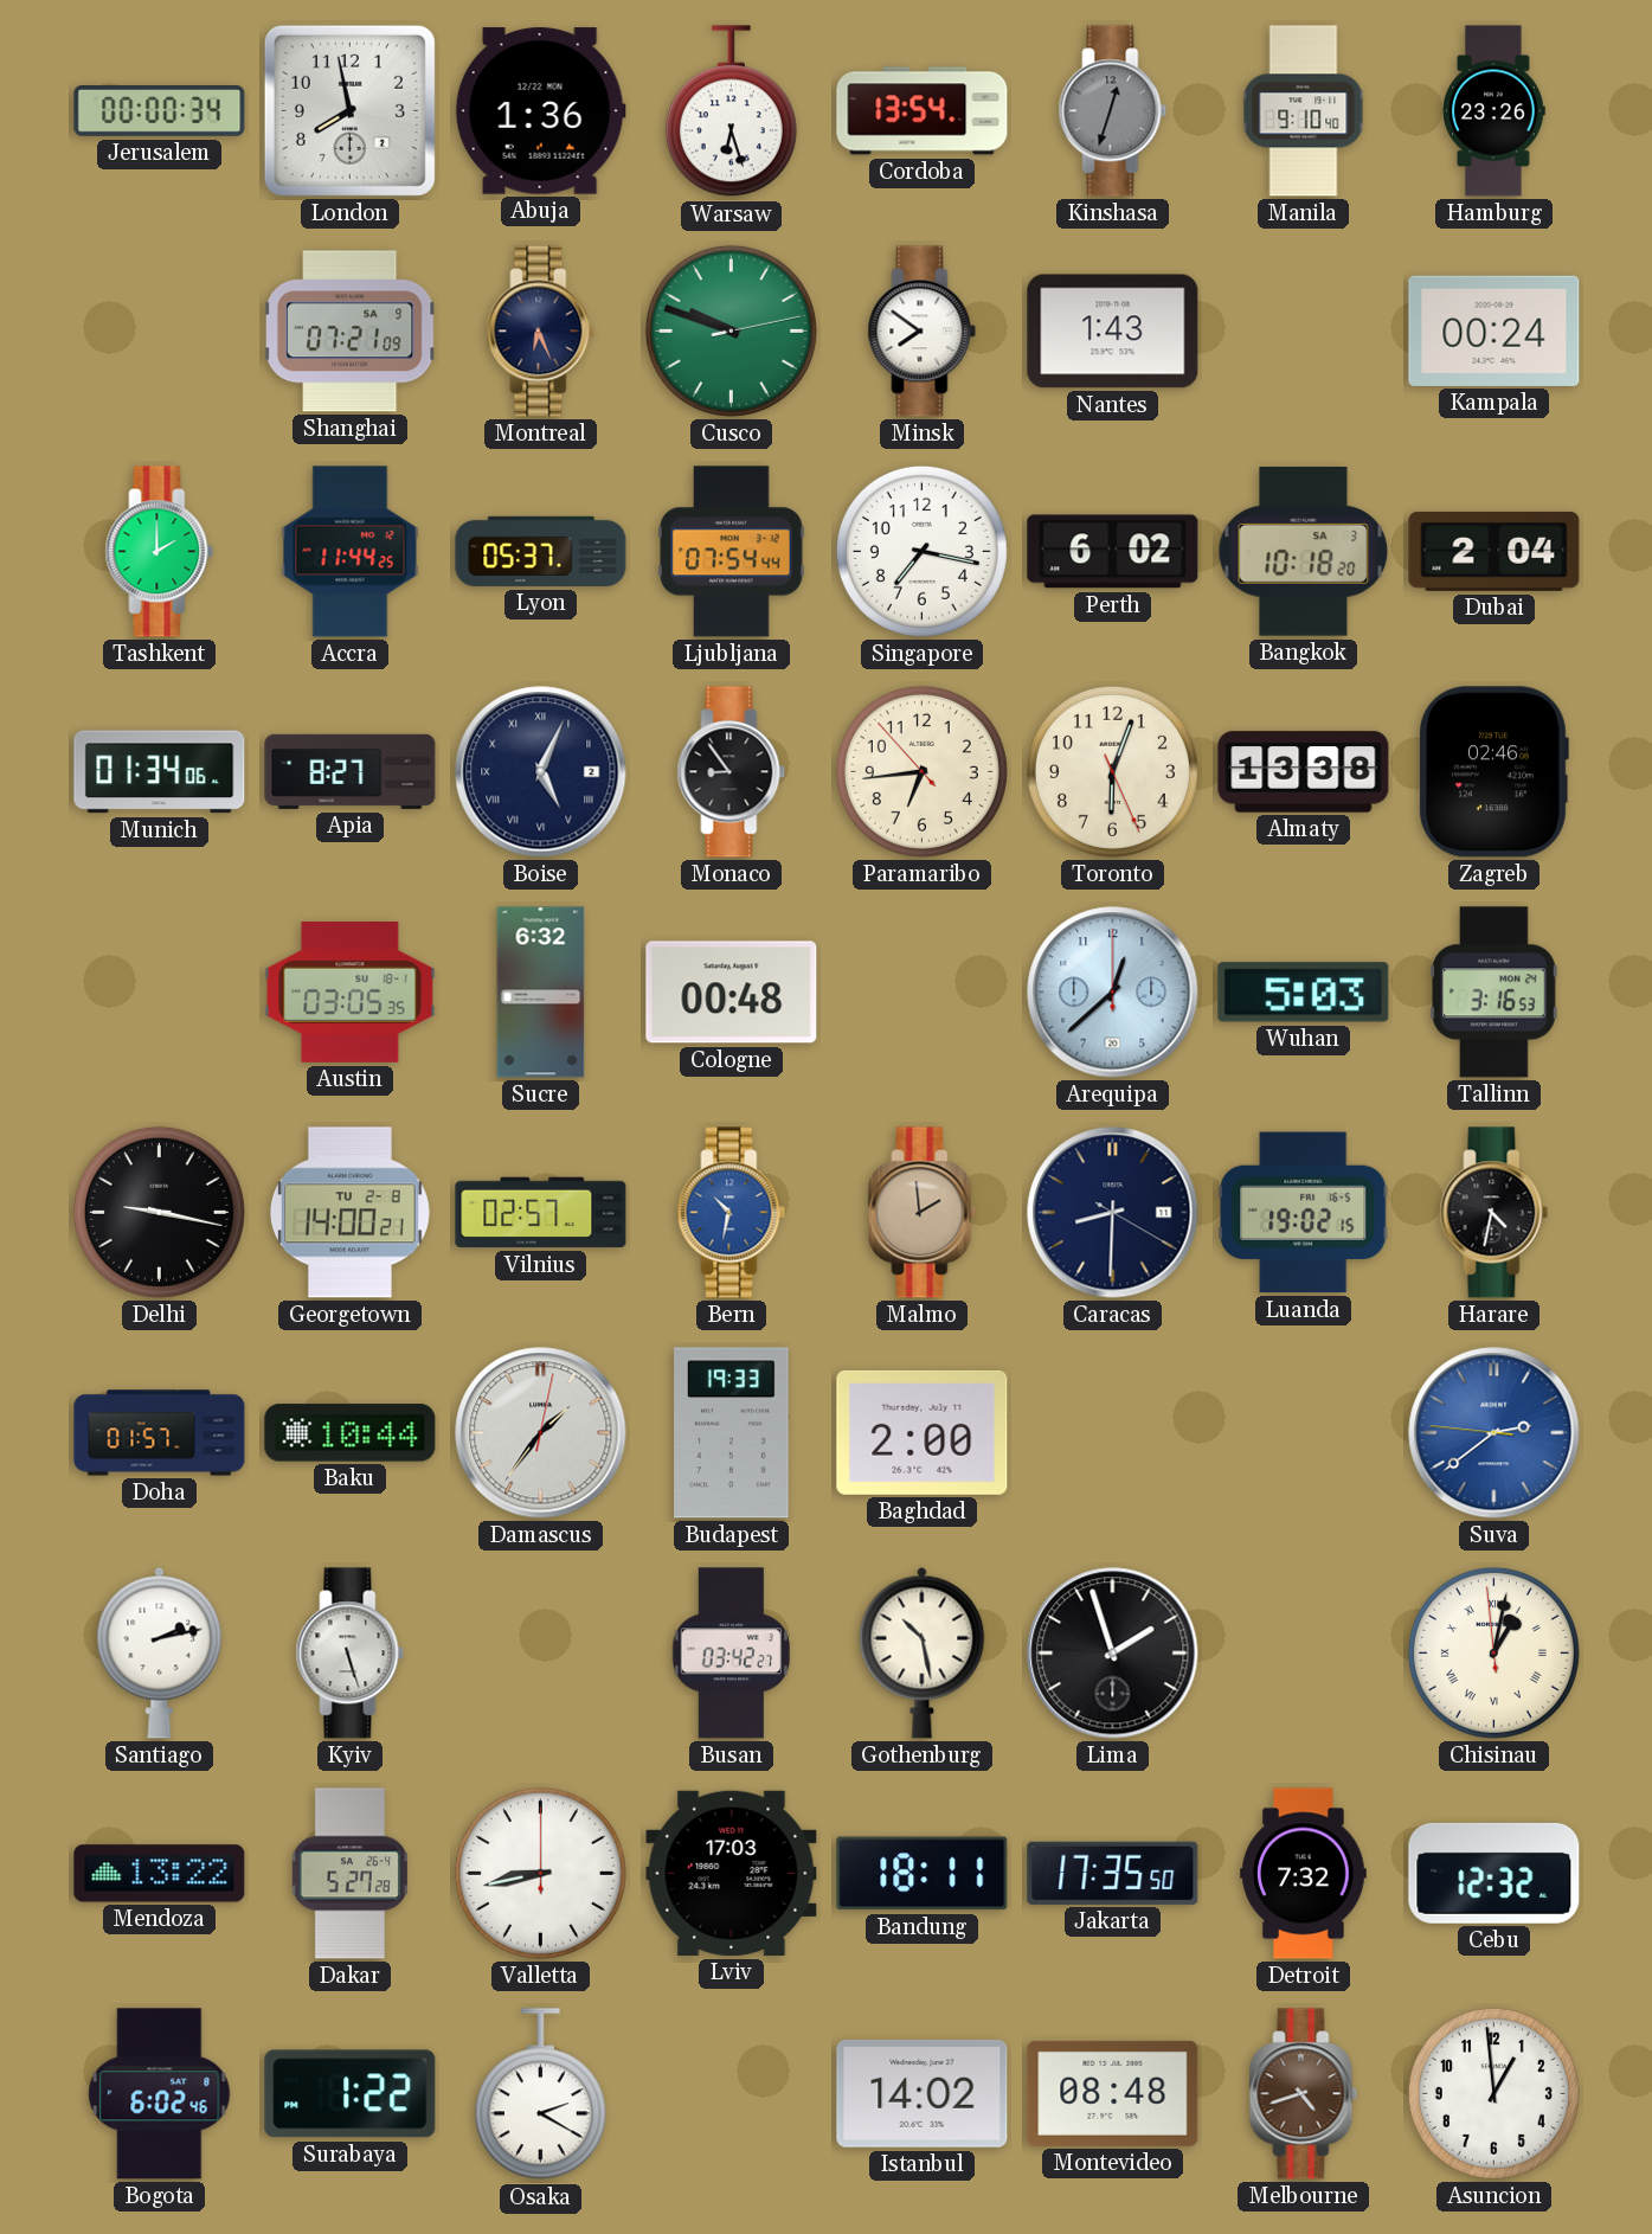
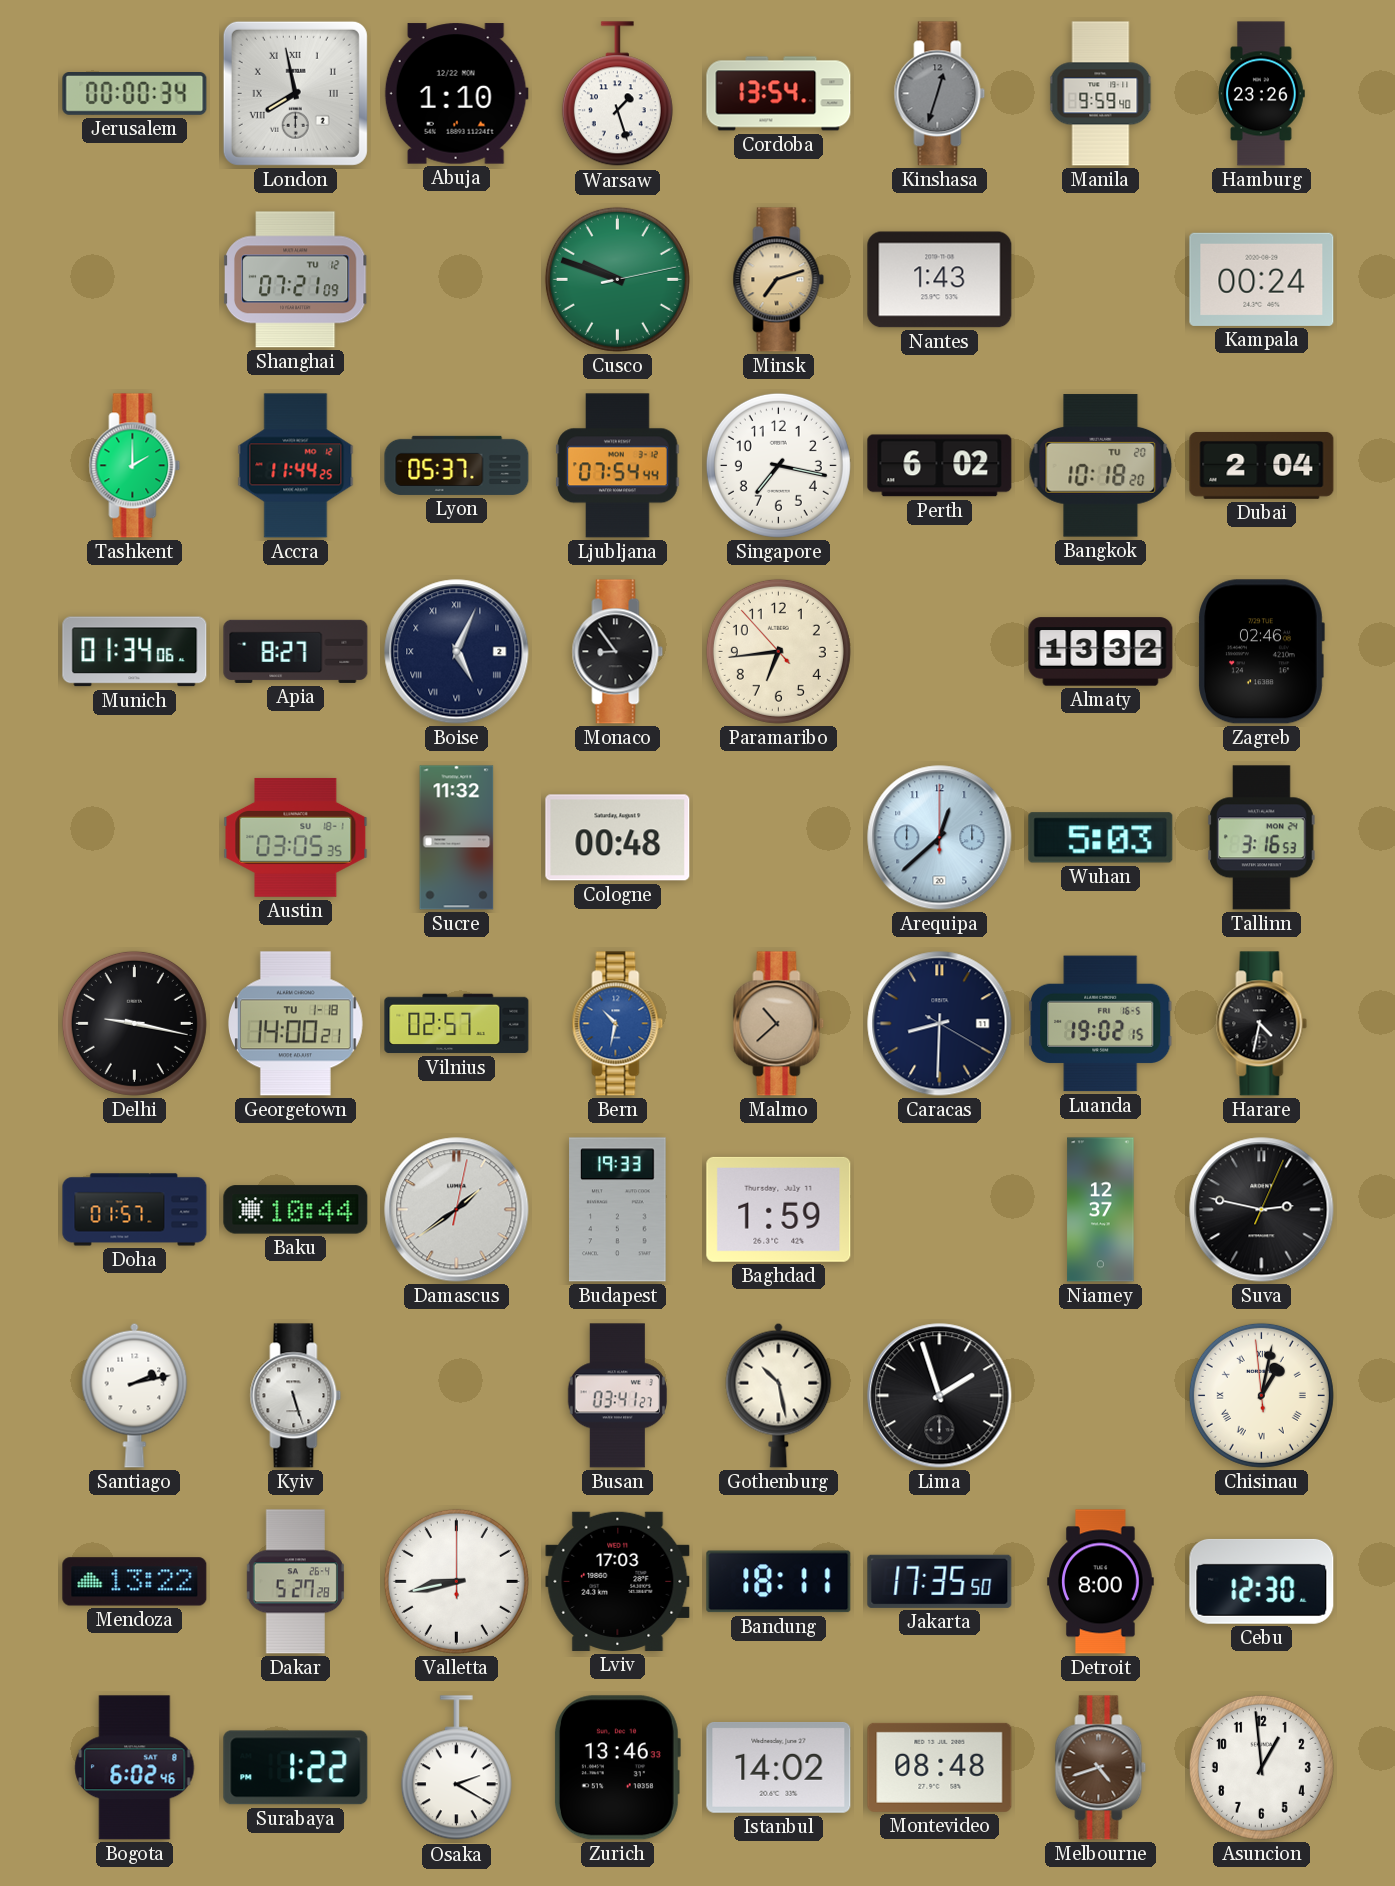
London numerals: Arabic -> Roman (295, 93)
Abuja: 1:36 -> 1:10 (456, 94)
Warsaw: 6:27 -> 1:27 (617, 94)
Manila: 9:10 -> 9:59 (1101, 94)
Shanghai date: SA 9 -> TU 12 (295, 280)
Montreal: 6:26 -> none (541, 332)
Minsk: 7:51 -> 7:12 (779, 280)
Minsk dial: white -> champagne (779, 280)
Bangkok date: SA 3 -> TU 20 (1101, 466)
Toronto: 6:03 -> none (1112, 771)
Almaty: 13:38 -> 13:32 (1101, 652)
Sucre: 6:32 -> 11:32 (457, 838)
Georgetown date: TU 2-8 -> TU 1-18 (295, 1024)
Malmo: 1:59 -> 10:38 (779, 1024)
Damascus: 1:36 -> 1:39 (457, 1210)
Baghdad: 2:00 -> 1:59 (779, 1209)
Niamey: none -> 12:37 (1101, 1210)
Suva: 2:38 -> 2:47 (1262, 1210)
Suva dial: blue -> black (1262, 1210)
Busan: 03:42 -> 03:41 (617, 1396)
Detroit: 7:32 -> 8:00 (1101, 1582)
Cebu: 12:32 -> 12:30 (1262, 1581)
Zurich: none -> 13:46 (617, 1768)
